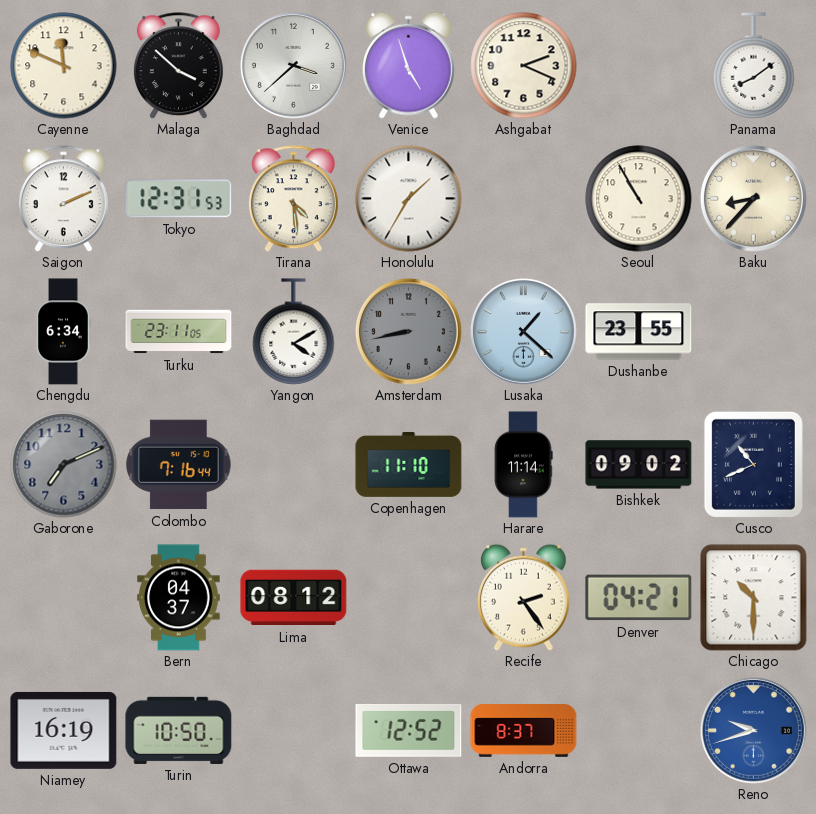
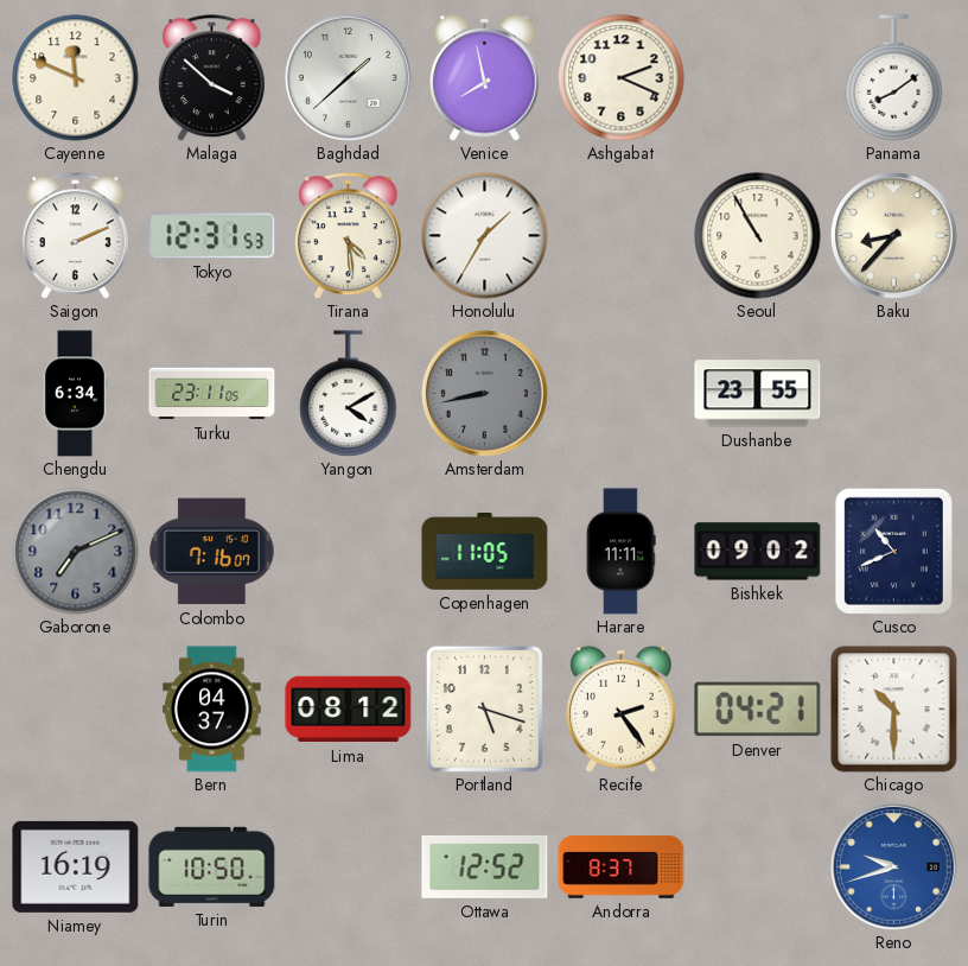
Baghdad: 3:38 -> 1:38 (348, 77)
Venice: 4:57 -> 7:58 (485, 77)
Lusaka: 1:22 -> none (523, 331)
Colombo: 7:16:44 -> 7:16:07 (212, 552)
Copenhagen: 11:10 -> 11:05 (485, 551)
Harare: 11:14 -> 11:11 (620, 552)
Portland: none -> 5:18 (484, 708)
